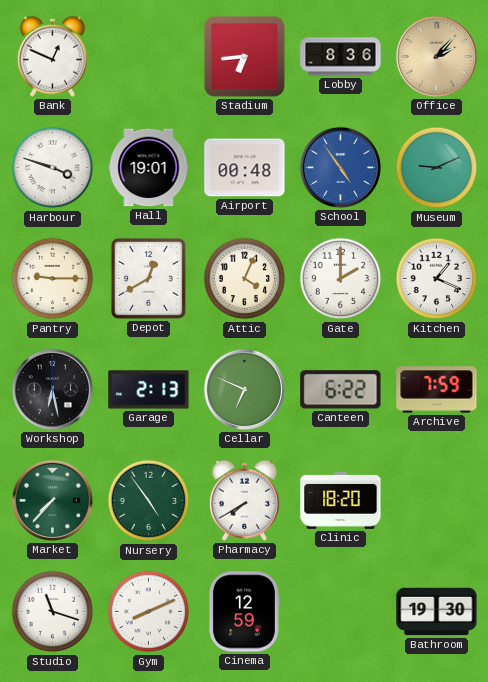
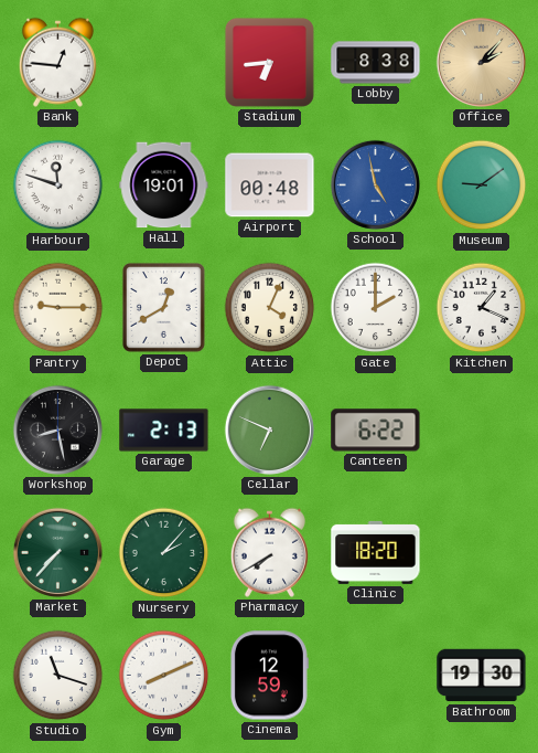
Bank: 12:49 -> 12:46 (57, 62)
Lobby: 8:36 -> 8:38 (376, 63)
Harbour: 3:48 -> 11:48 (58, 185)
School: 4:54 -> 4:58 (375, 184)
Museum: 9:11 -> 9:09 (482, 185)
Workshop: 6:28 -> 8:28 (57, 429)
Archive: 7:59 -> none (437, 390)
Nursery: 4:54 -> 2:07 (164, 553)
